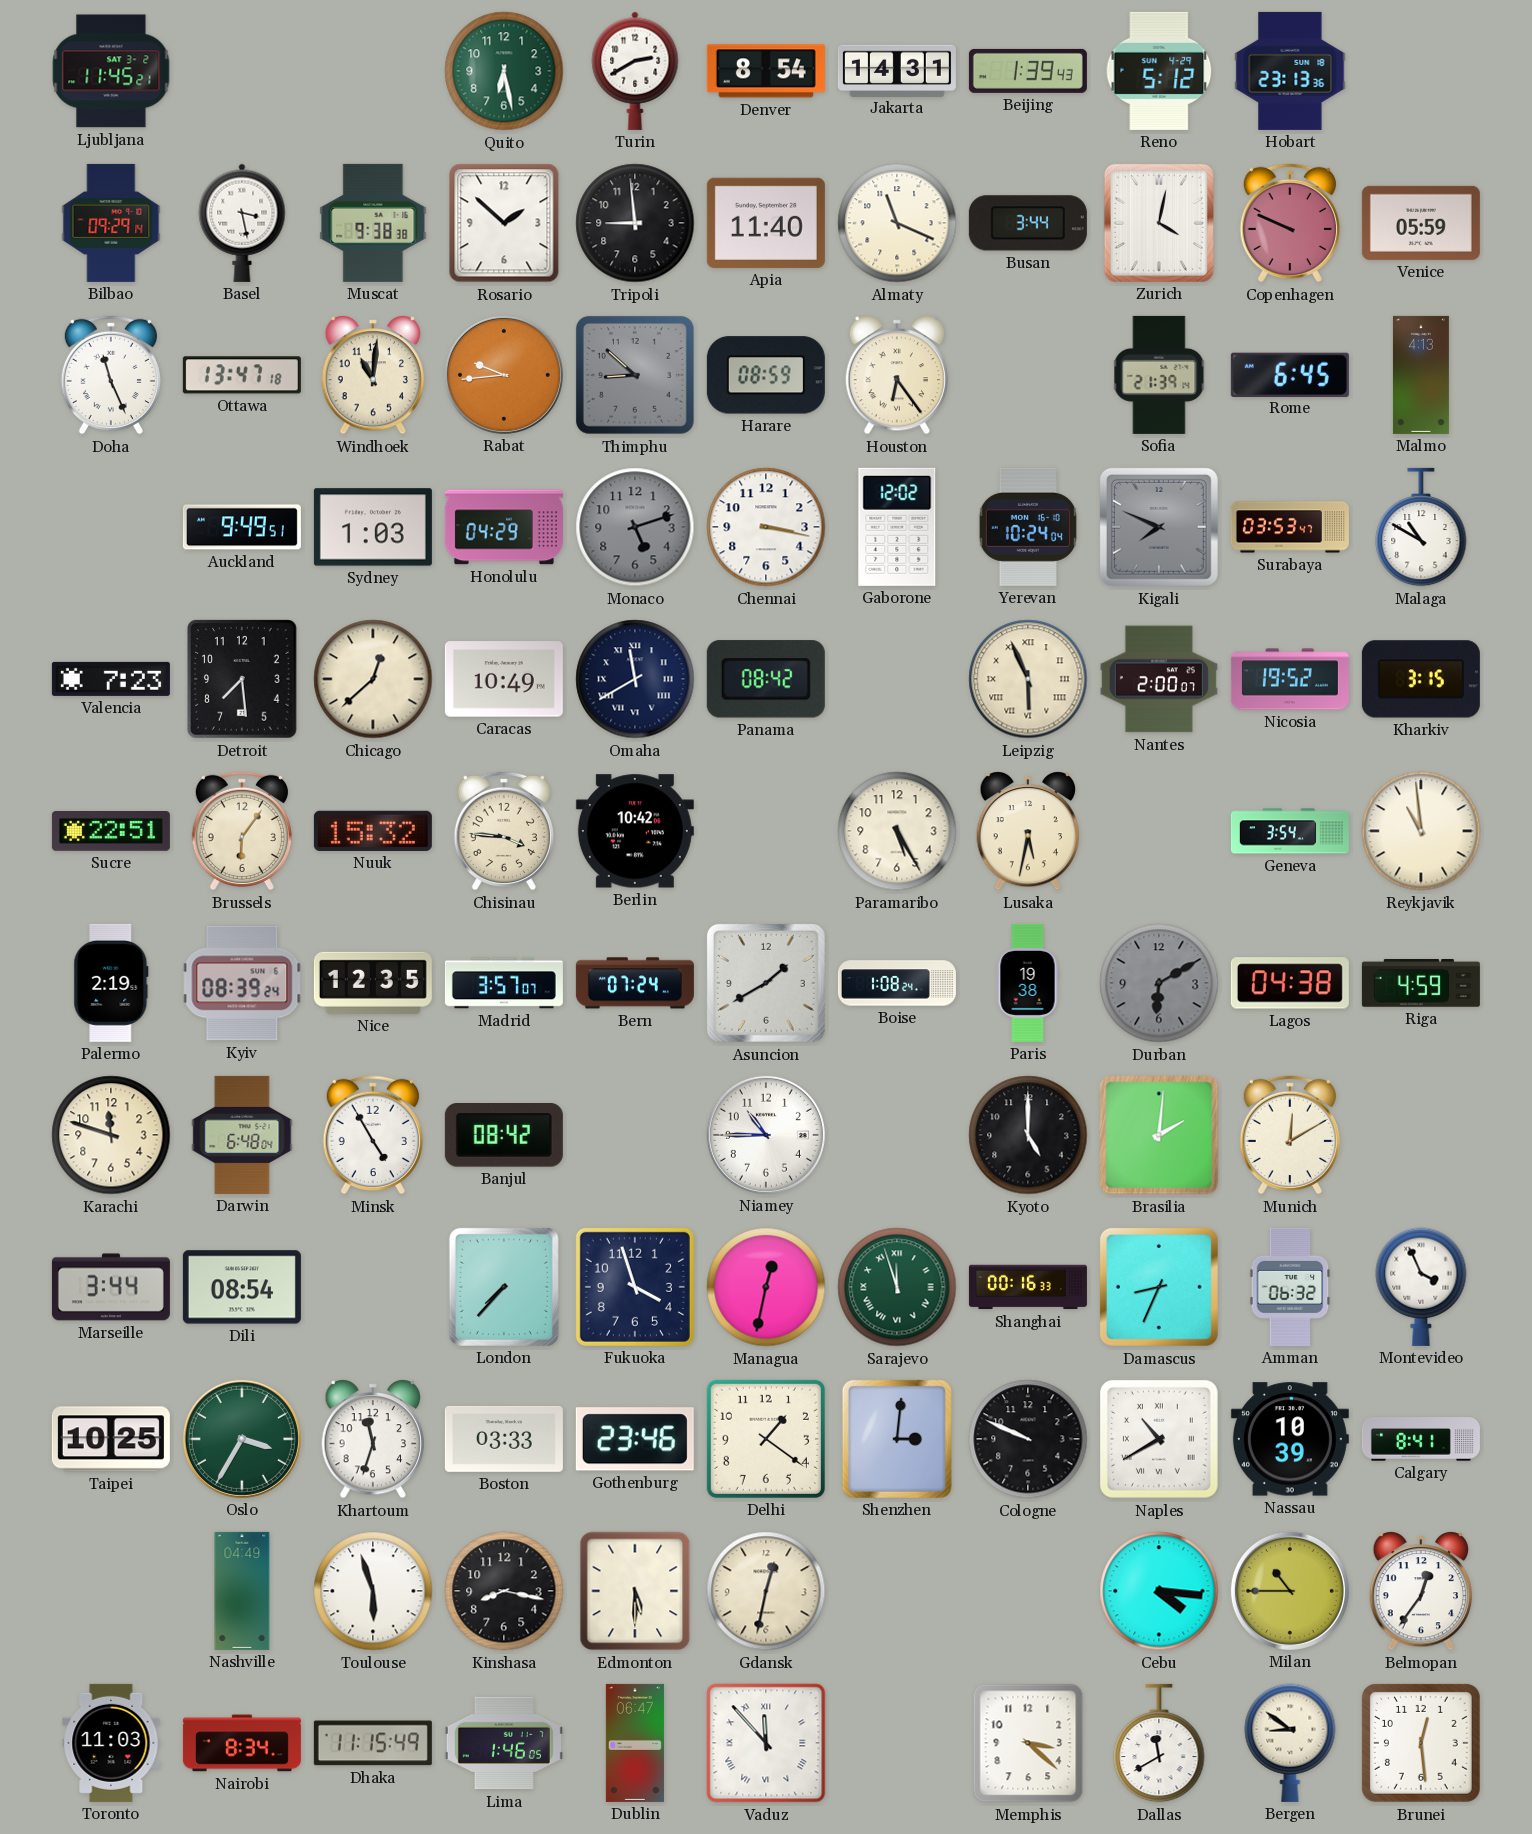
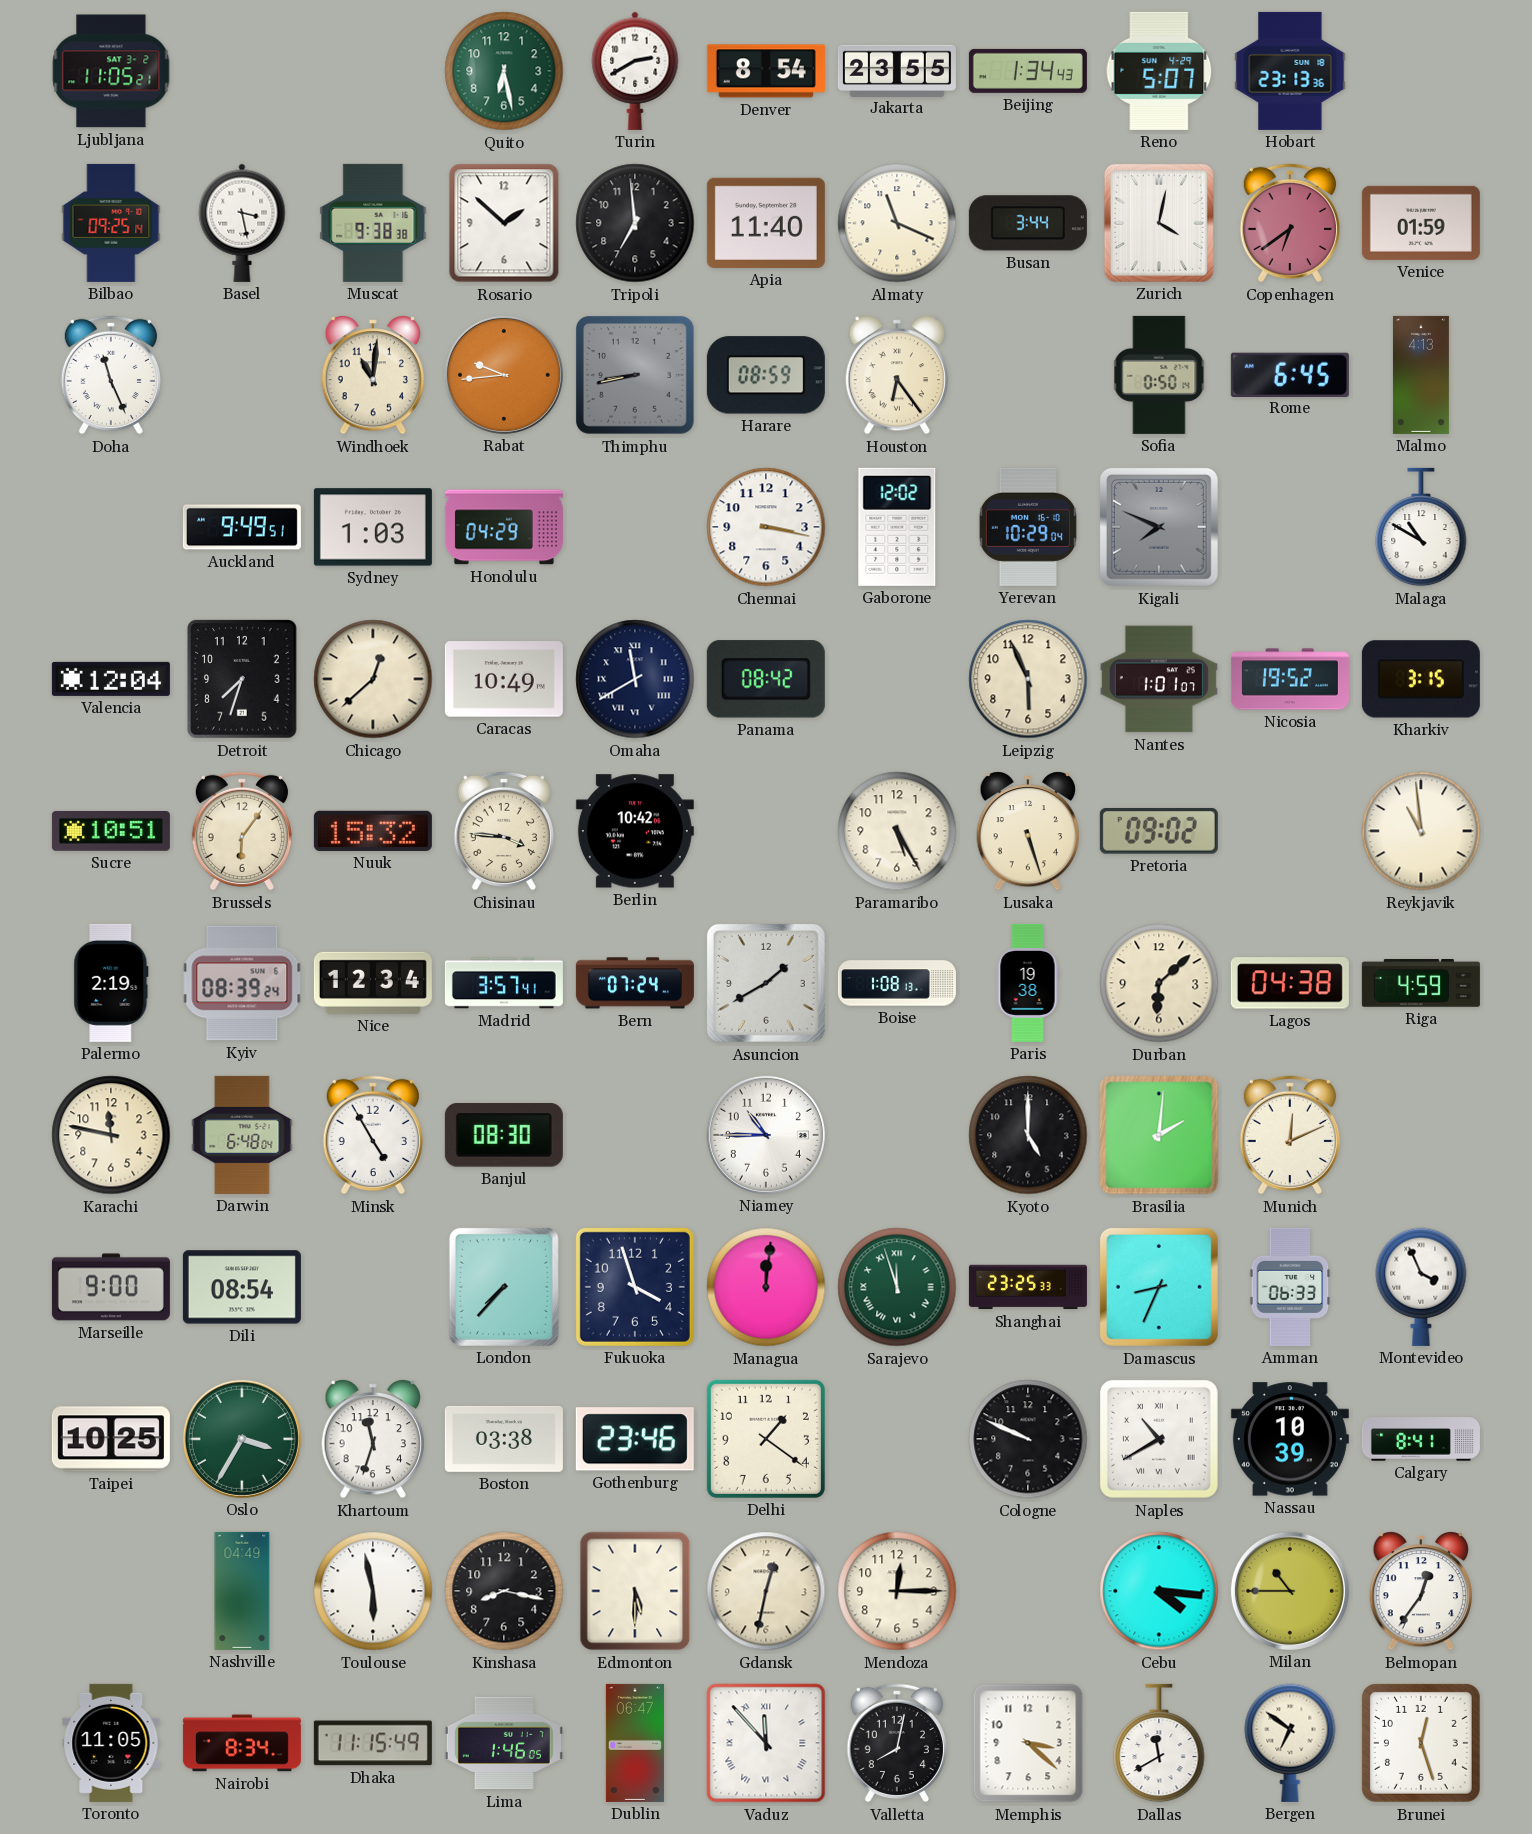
Ljubljana: 11:45 -> 11:05 (111, 71)
Jakarta: 14:31 -> 23:55 (897, 70)
Beijing: 1:39 -> 1:34 (1028, 71)
Reno: 5:12 -> 5:07 (1159, 71)
Bilbao: 09:29 -> 09:25 (111, 223)
Tripoli: 8:59 -> 6:59 (635, 223)
Copenhagen: 9:49 -> 6:39 (1290, 223)
Venice: 05:59 -> 01:59 (1421, 223)
Ottawa: 13:47 -> none (242, 375)
Thimphu: 8:52 -> 8:43 (635, 375)
Sofia: 21:39 -> 0:50 (1159, 375)
Monaco: 5:12 -> none (635, 527)
Yerevan: 10:24 -> 10:29 (1028, 527)
Surabaya: 03:53 -> none (1290, 527)
Valencia: 7:23 -> 12:04 (111, 679)
Detroit: 7:29 -> 7:33 (242, 679)
Leipzig numerals: Roman -> Arabic (1028, 679)
Nantes: 2:00 -> 1:01 (1159, 679)
Sucre: 22:51 -> 10:51 (111, 832)
Lusaka: 5:32 -> 5:27 (1028, 832)
Pretoria: none -> 09:02 (1159, 831)
Geneva: 3:54 -> none (1290, 831)
Nice: 12:35 -> 12:34 (373, 983)
Madrid: 3:57:07 -> 3:57:41 (504, 983)
Boise: 1:08:24 -> 1:08:13 (897, 983)
Durban: 6:10 -> 6:08 (1159, 983)
Durban dial: grey -> cream (1159, 983)
Karachi: 11:48 -> 11:47 (111, 1135)
Banjul: 08:42 -> 08:30 (504, 1135)
Munich: 12:10 -> 12:11 (1290, 1135)
Marseille: 3:44 -> 9:00 (111, 1287)
Managua: 12:32 -> 12:01 (766, 1287)
Shanghai: 00:16 -> 23:25 (1028, 1287)
Amman: 06:32 -> 06:33 (1290, 1287)
Boston: 03:33 -> 03:38 (504, 1439)
Shenzhen: 3:01 -> none (897, 1439)
Toulouse: 5:57 -> 5:58 (373, 1591)
Mendoza: none -> 12:15 (897, 1591)
Toronto: 11:03 -> 11:05 (111, 1743)
Valletta: none -> 8:02 (897, 1743)
Bergen: 8:51 -> 6:51 (1290, 1743)
Brunei: 12:29 -> 12:27 (1421, 1743)
